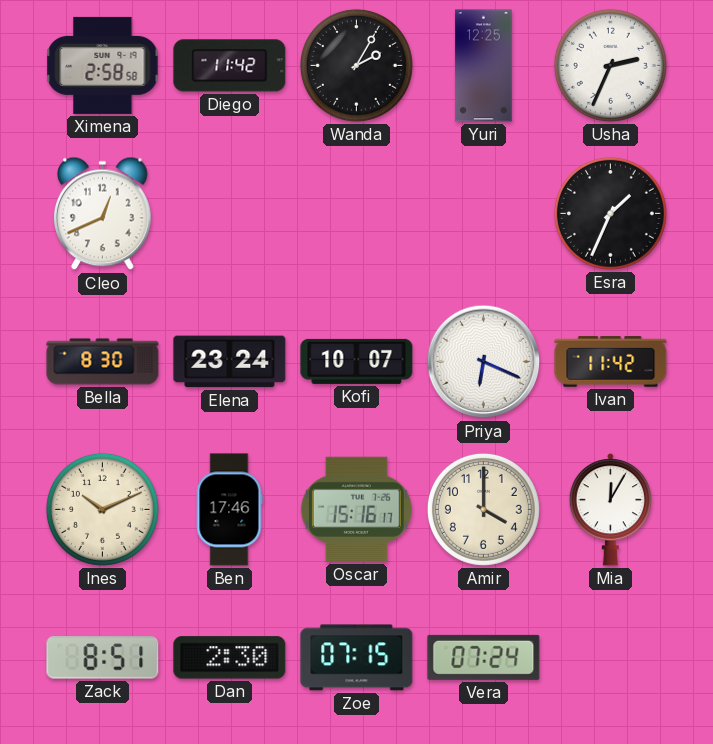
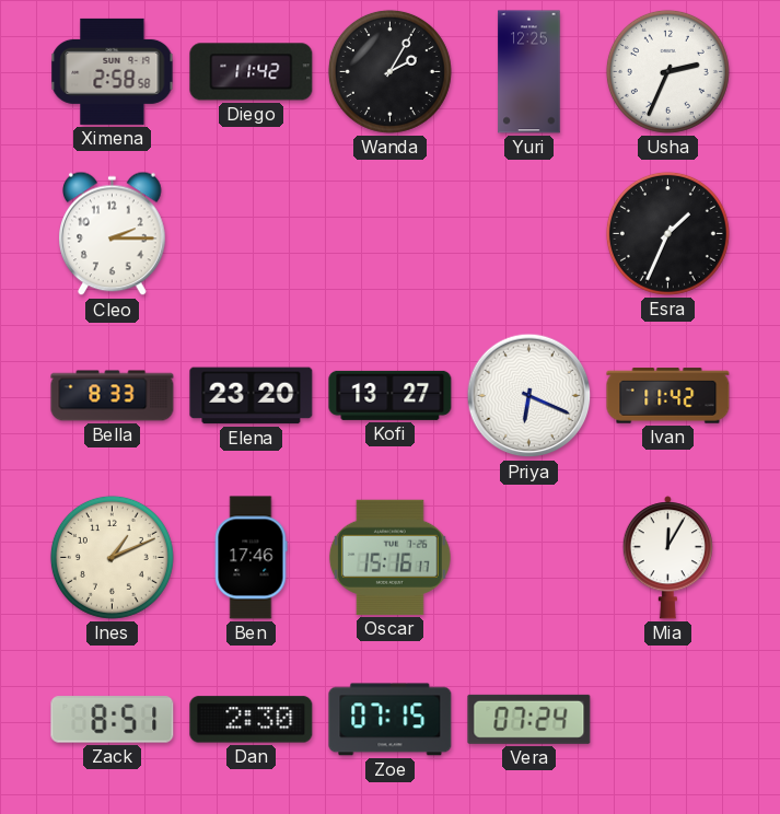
Cleo: 12:41 -> 2:15 (113, 234)
Bella: 8:30 -> 8:33 (113, 396)
Elena: 23:24 -> 23:20 (252, 396)
Kofi: 10:07 -> 13:27 (391, 395)
Ines: 10:11 -> 1:11 (112, 557)
Amir: 4:00 -> none (483, 509)
